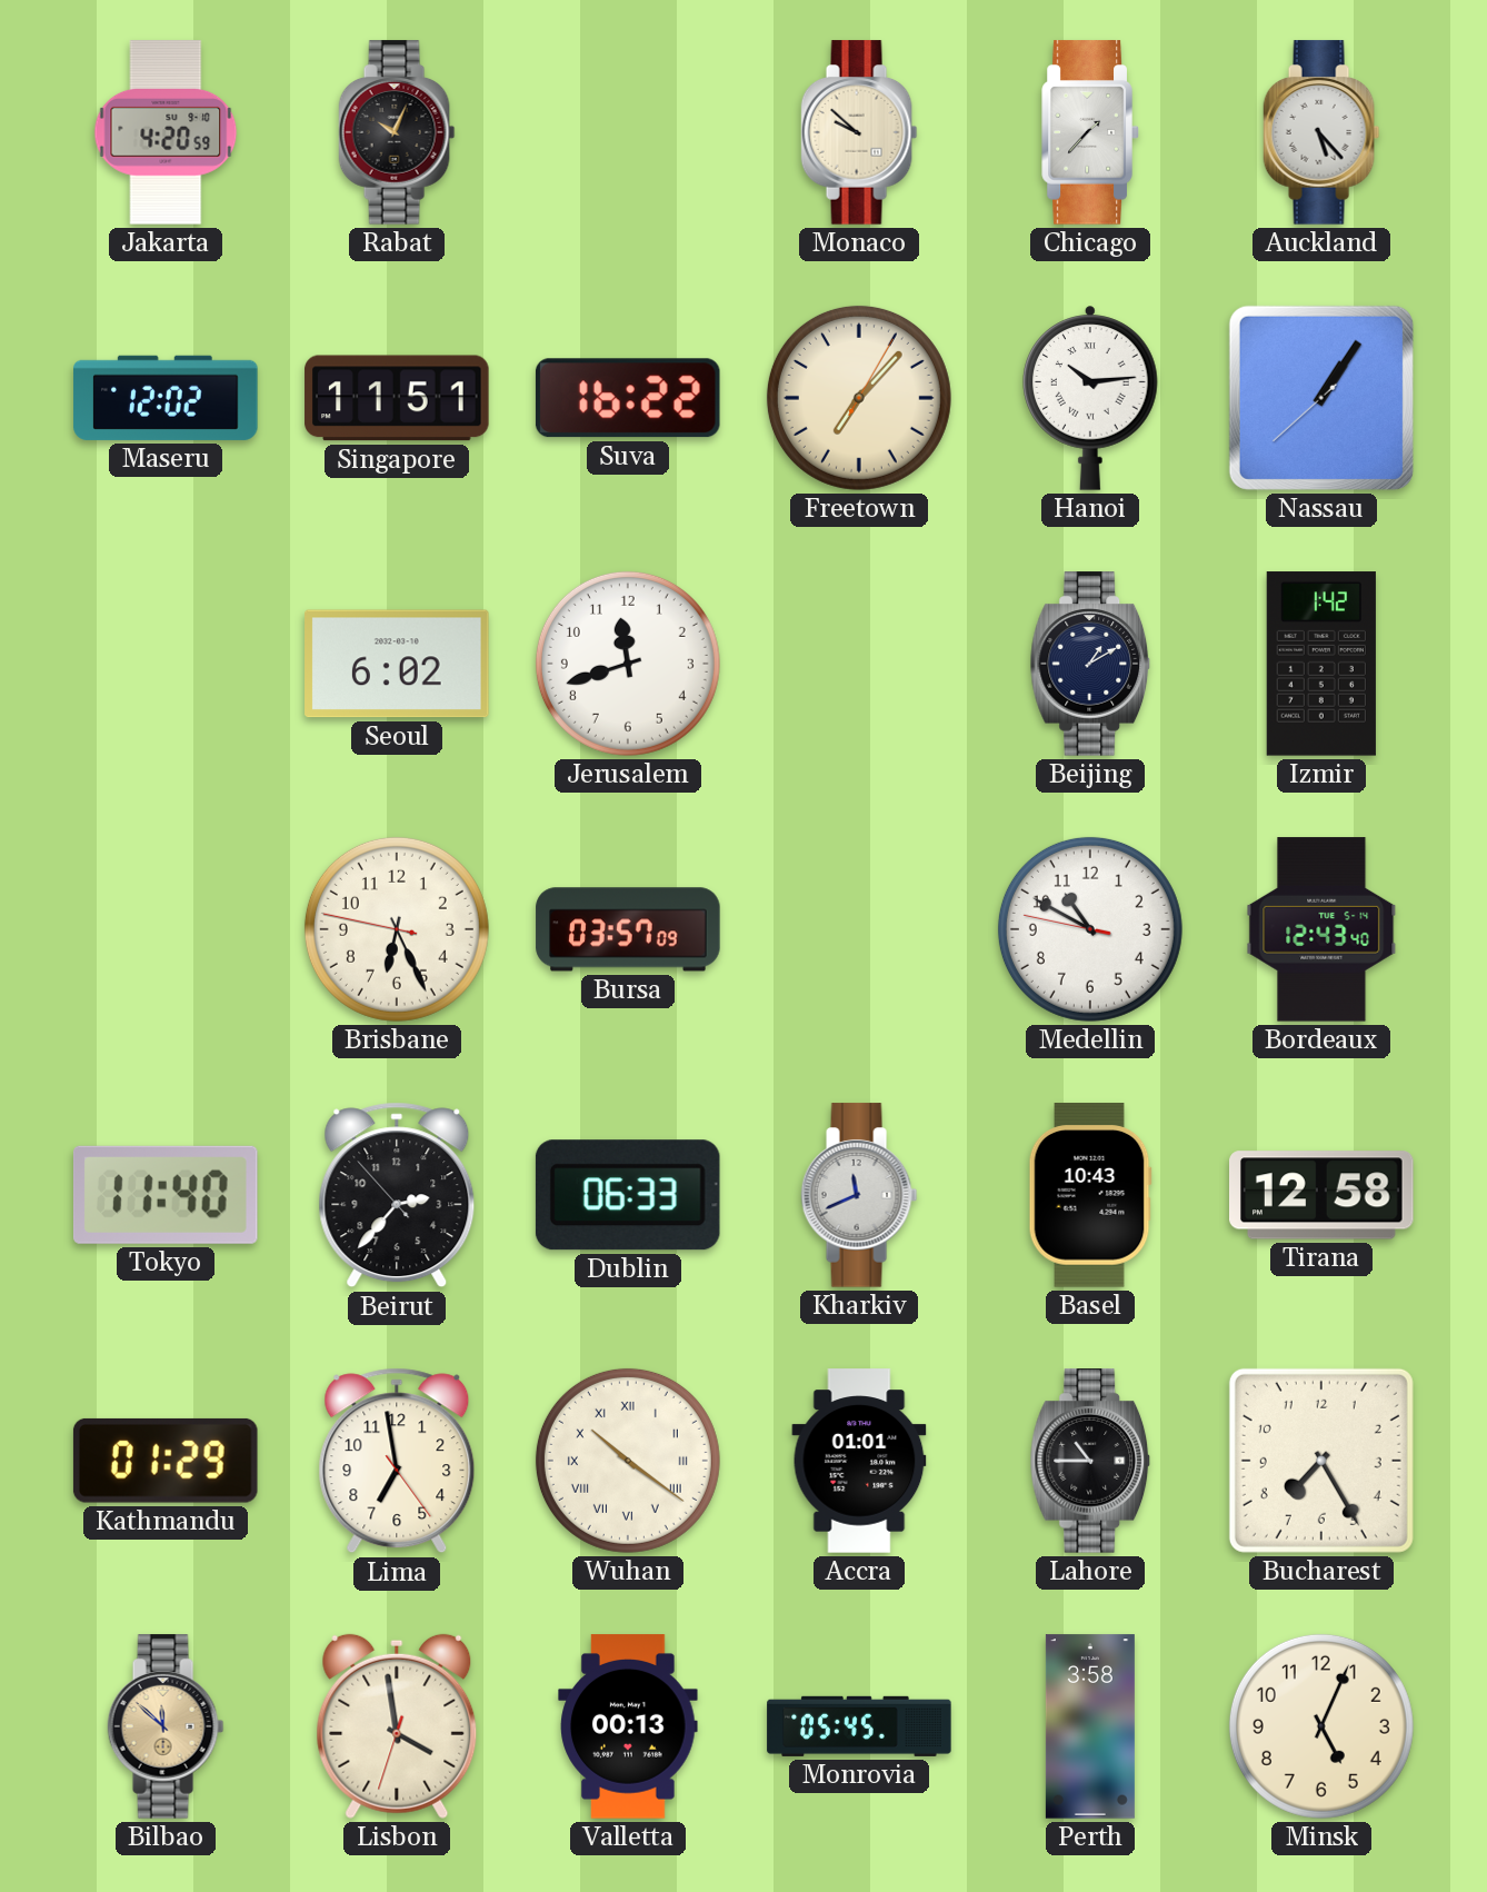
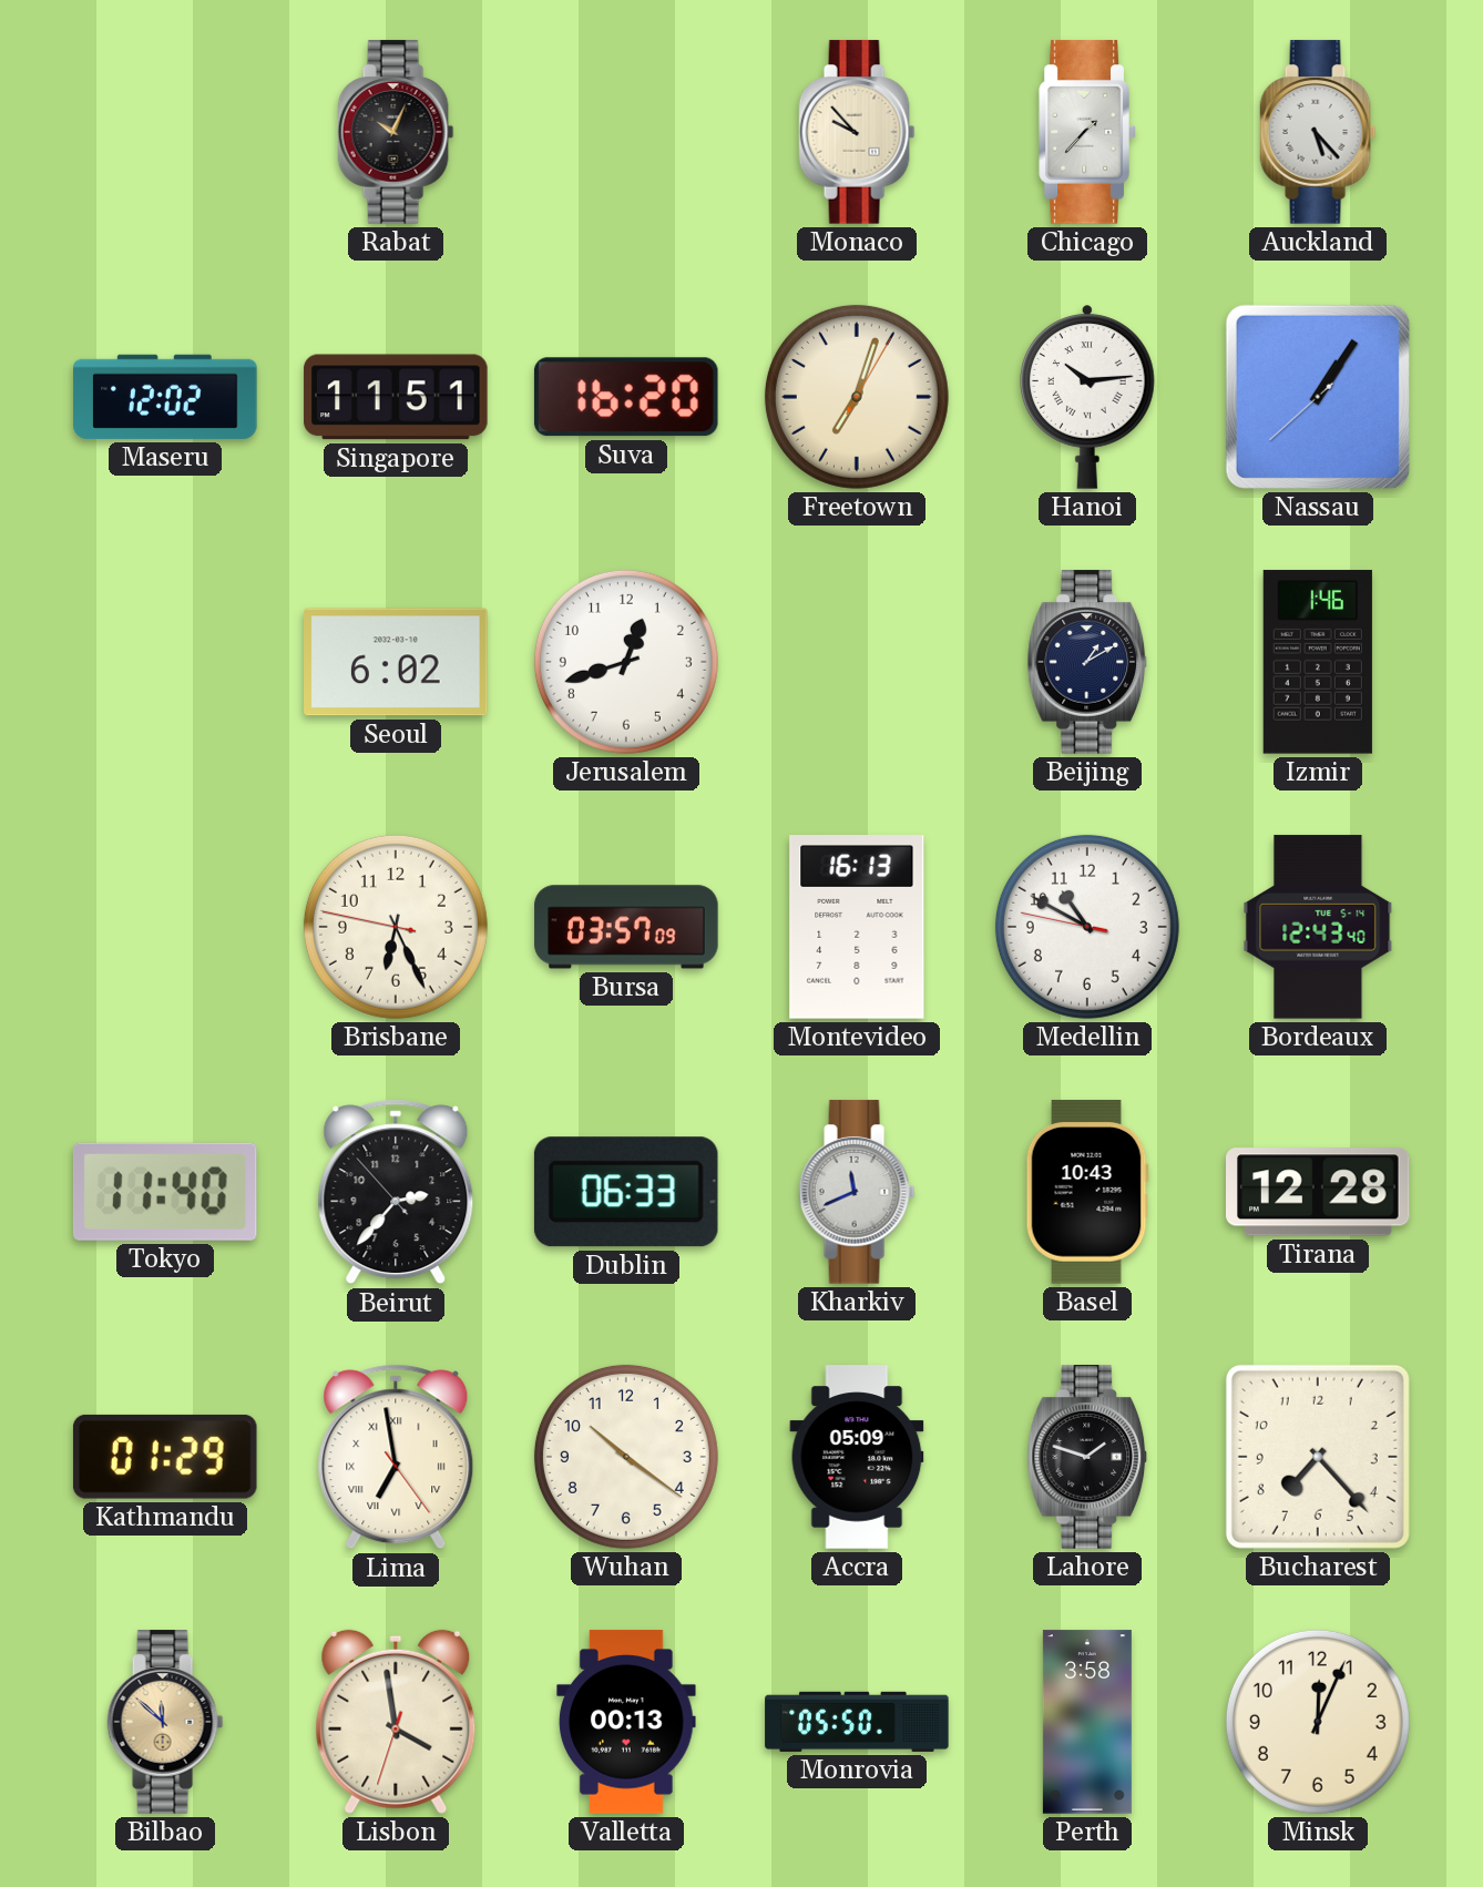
Jakarta: 4:20 -> none (166, 132)
Monaco: 9:52 -> 9:53 (857, 132)
Suva: 16:22 -> 16:20 (626, 397)
Freetown: 7:07 -> 7:03 (857, 397)
Jerusalem: 11:42 -> 12:42 (626, 662)
Izmir: 1:42 -> 1:46 (1318, 662)
Montevideo: none -> 16:13 (857, 927)
Tirana: 12:58 -> 12:28 (1318, 1192)
Lima numerals: Arabic -> Roman (396, 1457)
Wuhan numerals: Roman -> Arabic (626, 1457)
Accra: 01:01 -> 05:09 (857, 1457)
Lahore: 10:45 -> 1:48 (1087, 1457)
Bucharest: 7:25 -> 7:23 (1318, 1457)
Monrovia: 05:45 -> 05:50 (857, 1722)
Minsk: 5:04 -> 12:04 (1318, 1722)
